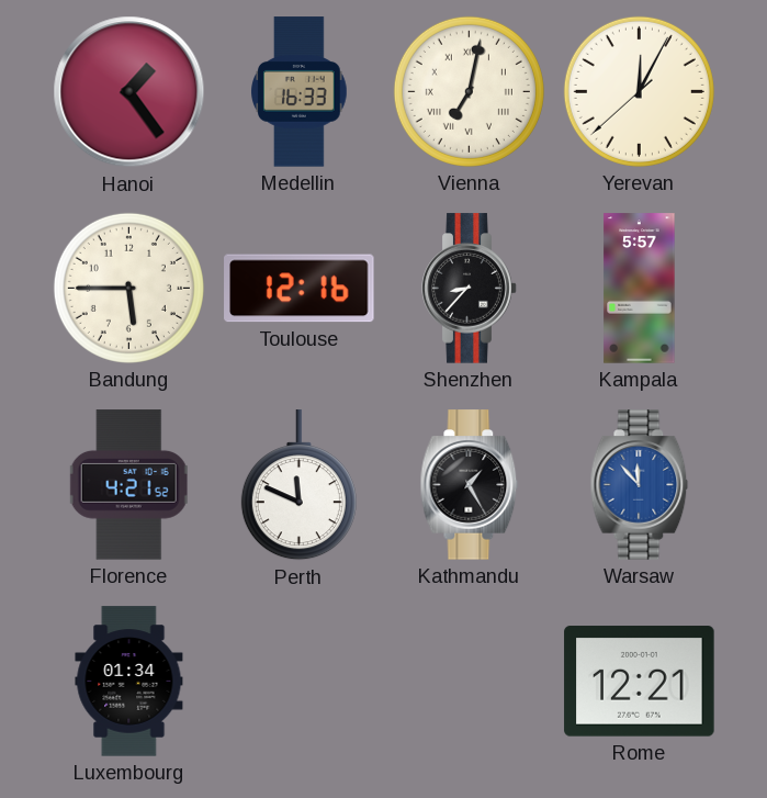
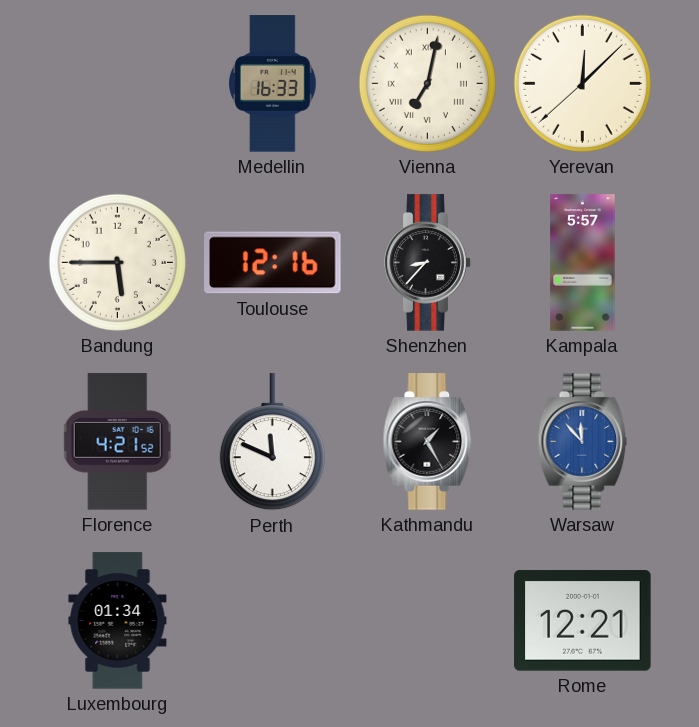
Hanoi: 1:24 -> none (129, 92)
Yerevan: 12:04 -> 12:07 (582, 83)
